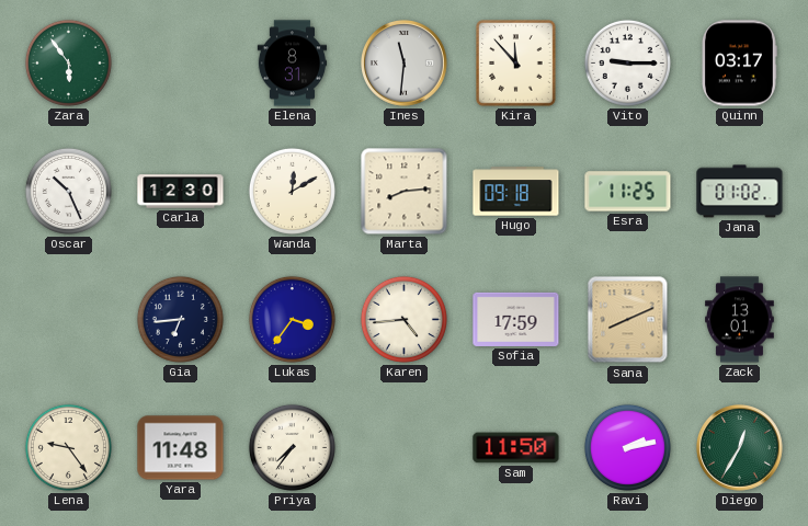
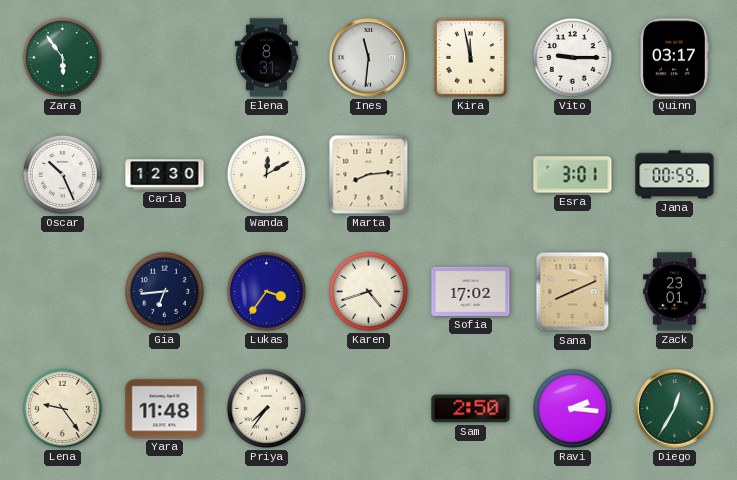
Kira: 11:53 -> 11:58 (471, 58)
Hugo: 09:18 -> none (516, 192)
Esra: 11:25 -> 3:01 (573, 175)
Jana: 01:02 -> 00:59 (675, 175)
Karen: 4:44 -> 4:42 (368, 291)
Sofia: 17:59 -> 17:02 (471, 291)
Zack: 13:01 -> 23:01 (675, 292)
Sam: 11:50 -> 2:50 (471, 409)
Ravi: 2:13 -> 2:16 (572, 408)
